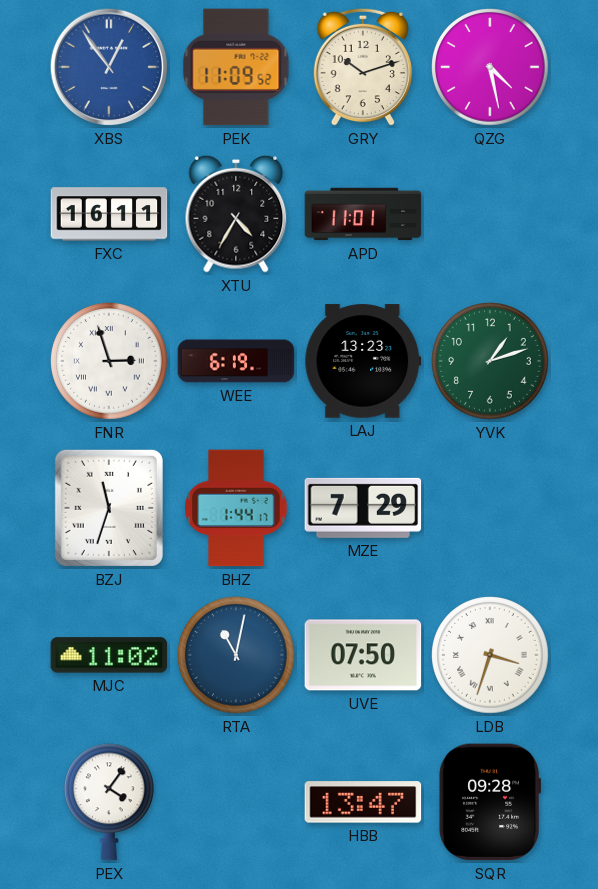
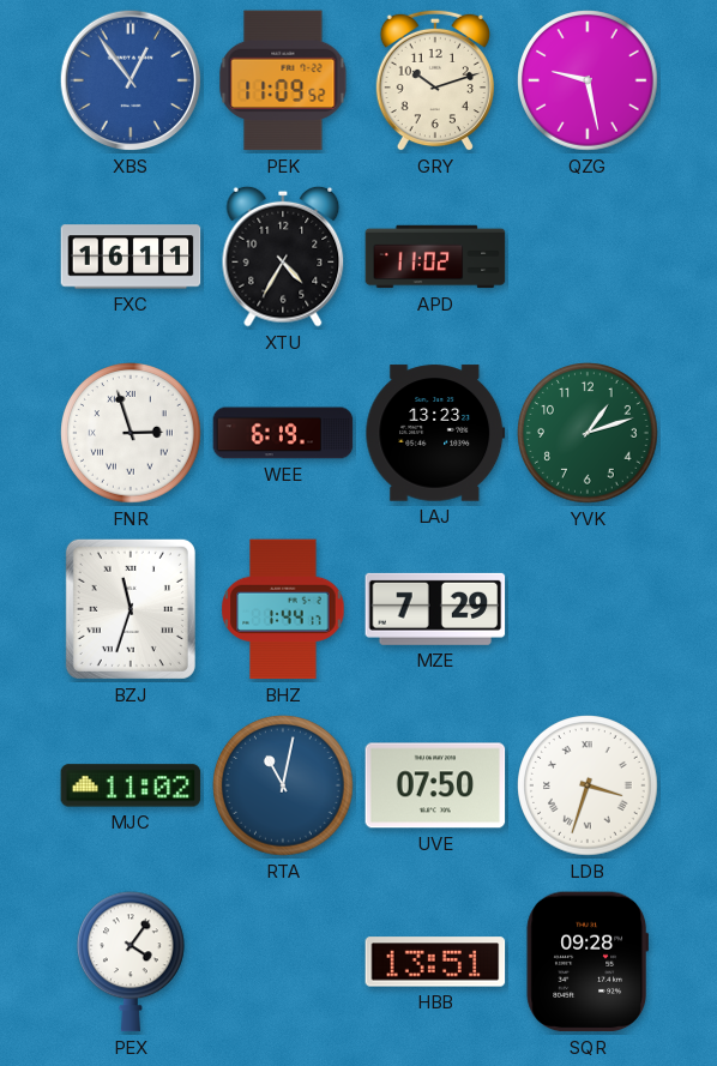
QZG: 4:28 -> 9:28 (588, 80)
APD: 11:01 -> 11:02 (435, 257)
HBB: 13:47 -> 13:51 (435, 962)
